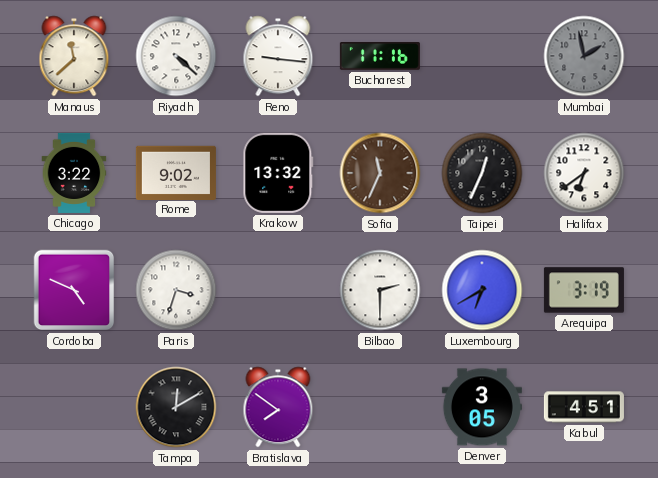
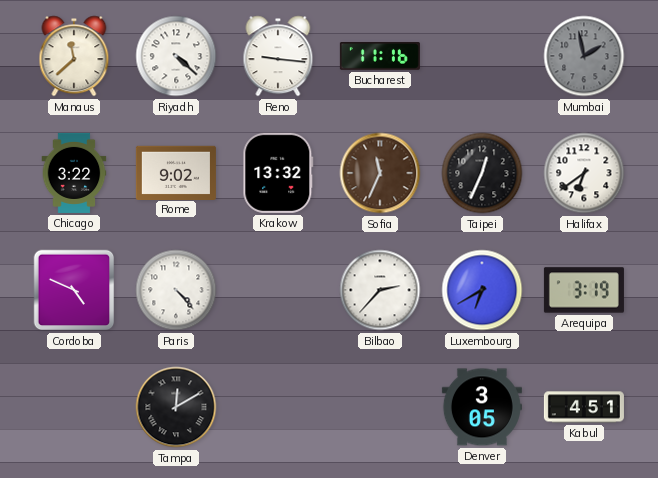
Paris: 3:33 -> 4:23 (176, 290)
Bilbao: 2:30 -> 2:37 (380, 290)
Bratislava: 7:51 -> none (278, 407)
